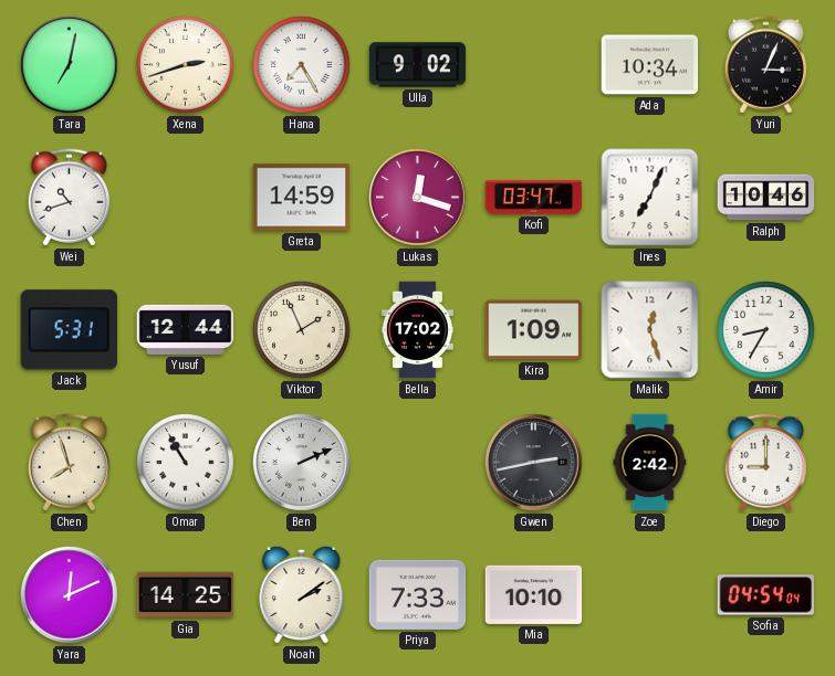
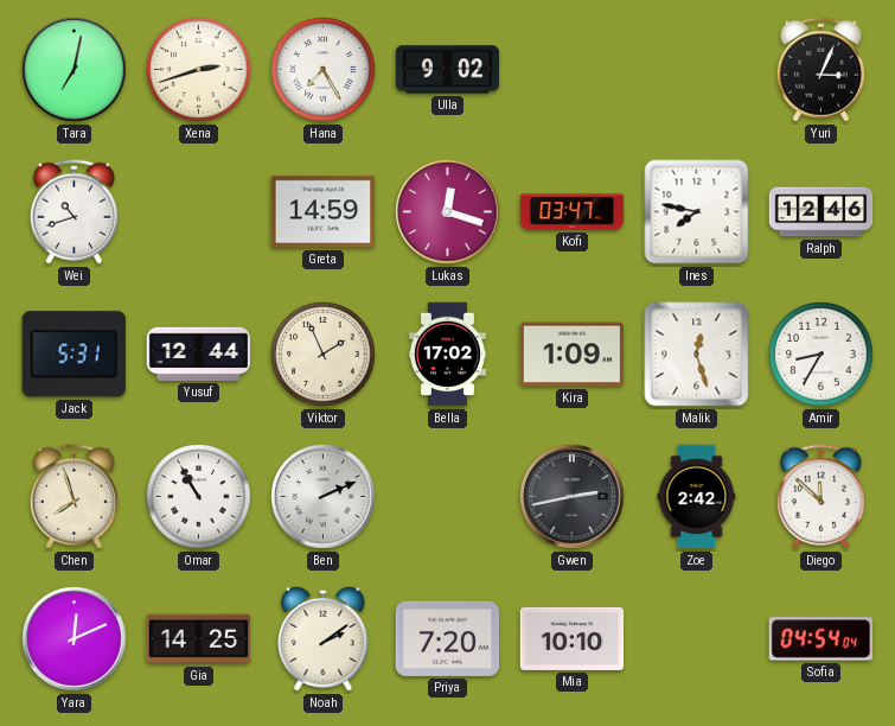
Ada: 10:34 -> none (650, 65)
Ines: 7:04 -> 7:47 (697, 212)
Ralph: 10:46 -> 12:46 (822, 212)
Diego: 9:00 -> 11:52 (820, 497)
Priya: 7:33 -> 7:20 (448, 638)
